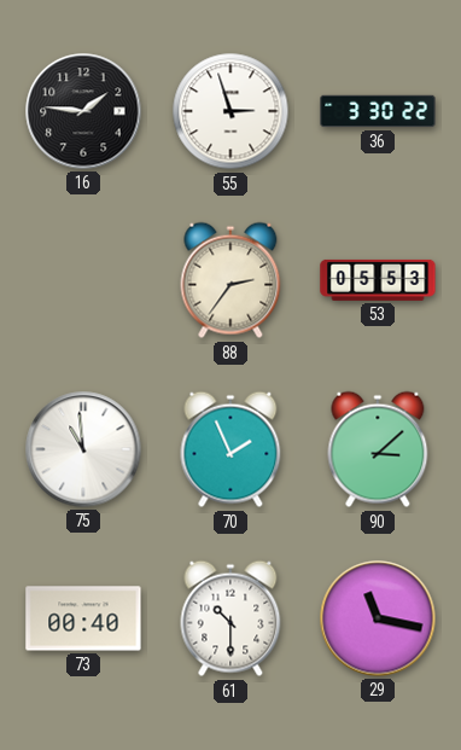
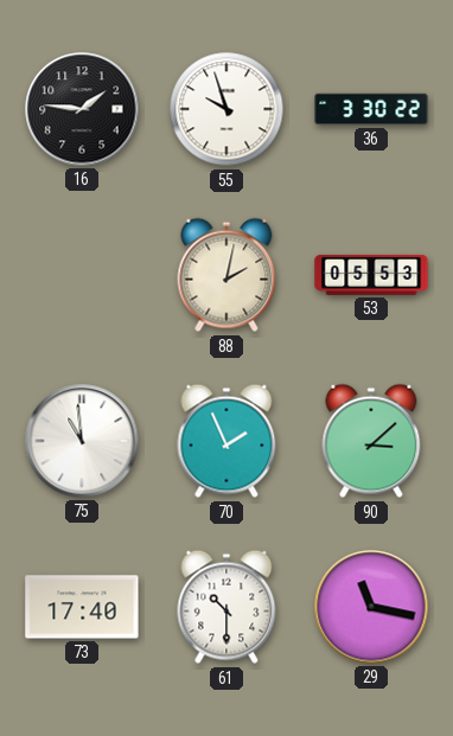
55: 2:57 -> 9:57 (226, 109)
88: 2:36 -> 2:02 (226, 275)
73: 00:40 -> 17:40 (82, 607)
